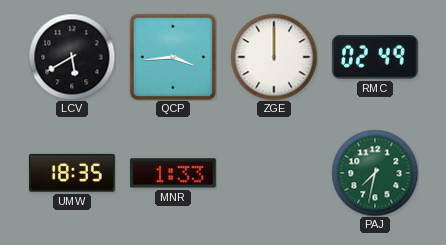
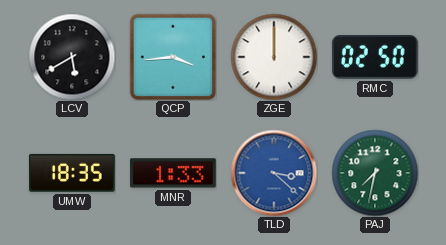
RMC: 02:49 -> 02:50 (375, 58)
TLD: none -> 3:22 (274, 173)
